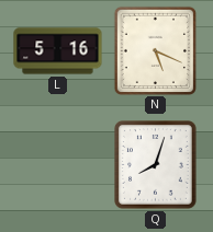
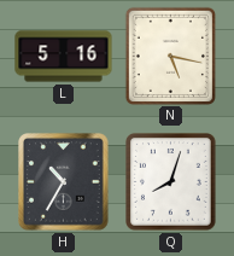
N: 5:19 -> 5:17 (170, 56)
H: none -> 10:35 (64, 182)
